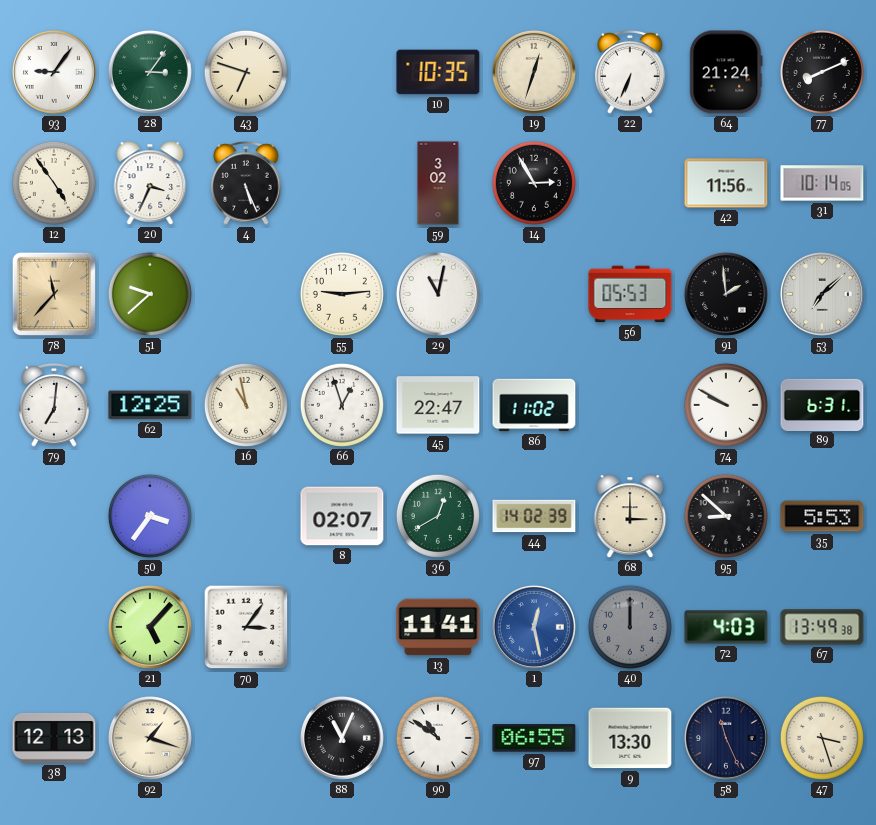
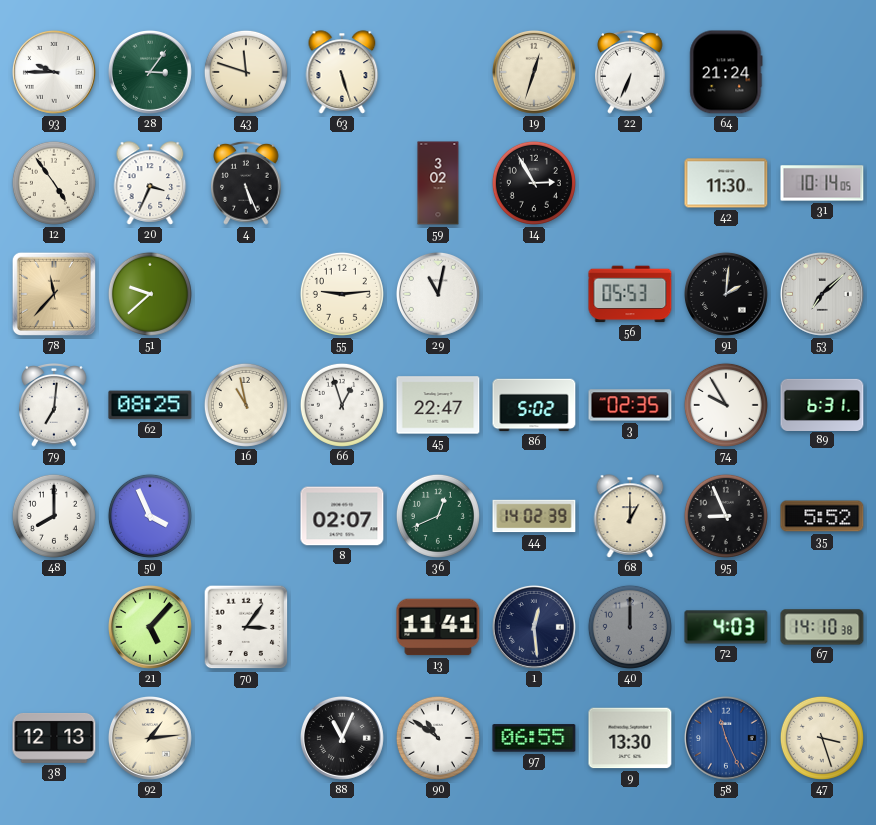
93: 9:06 -> 9:45 (54, 72)
43: 6:48 -> 11:48 (246, 72)
63: none -> 5:27 (342, 72)
10: 10:35 -> none (438, 72)
77: 8:11 -> none (822, 72)
42: 11:56 -> 11:30 (726, 183)
91: 1:59 -> 2:01 (726, 294)
62: 12:25 -> 08:25 (150, 405)
86: 11:02 -> 5:02 (534, 405)
3: none -> 02:35 (630, 405)
74: 9:50 -> 9:55 (726, 405)
48: none -> 8:00 (54, 516)
50: 3:36 -> 3:56 (150, 516)
36: 12:40 -> 12:41 (438, 516)
68: 3:00 -> 1:00 (630, 516)
95: 8:52 -> 8:56 (726, 516)
35: 5:53 -> 5:52 (822, 516)
1: 12:28 -> 12:29 (534, 627)
1 dial: blue -> navy (534, 627)
67: 13:49 -> 14:10 (822, 627)
92: 1:18 -> 1:14 (150, 738)
58 dial: navy -> blue (726, 738)
